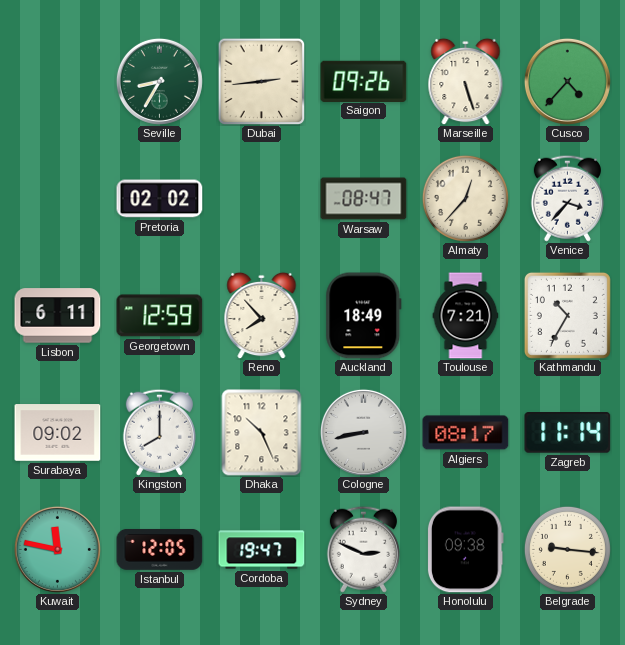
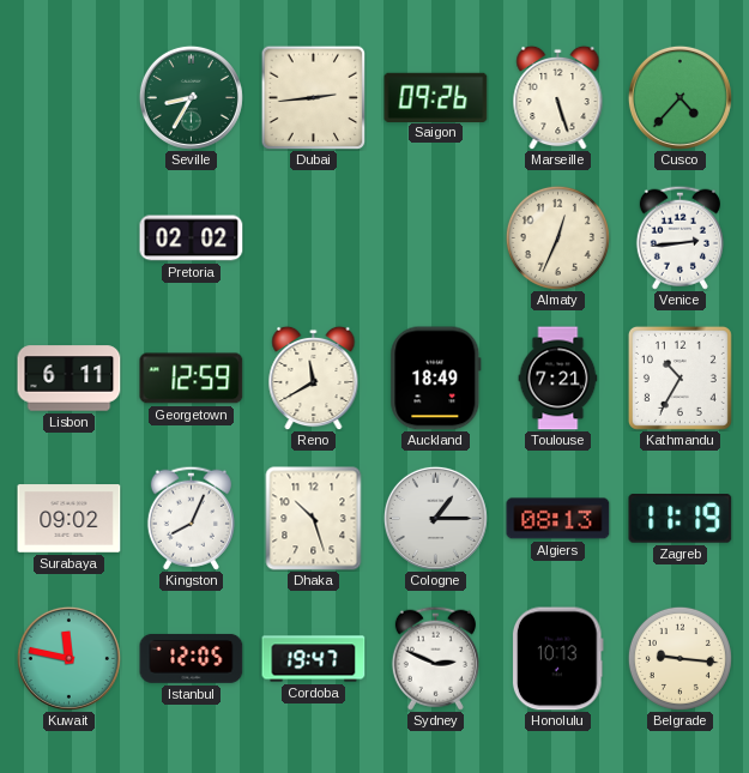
Warsaw: 08:47 -> none (364, 199)
Almaty: 12:37 -> 12:34 (557, 237)
Venice: 3:37 -> 2:44 (679, 237)
Reno: 7:53 -> 11:40 (314, 378)
Kingston: 8:00 -> 8:04 (191, 518)
Dhaka: 10:26 -> 10:27 (314, 519)
Cologne: 8:43 -> 1:15 (435, 518)
Algiers: 08:17 -> 08:13 (558, 519)
Zagreb: 11:14 -> 11:19 (681, 519)
Honolulu: 09:38 -> 10:13 (557, 659)
